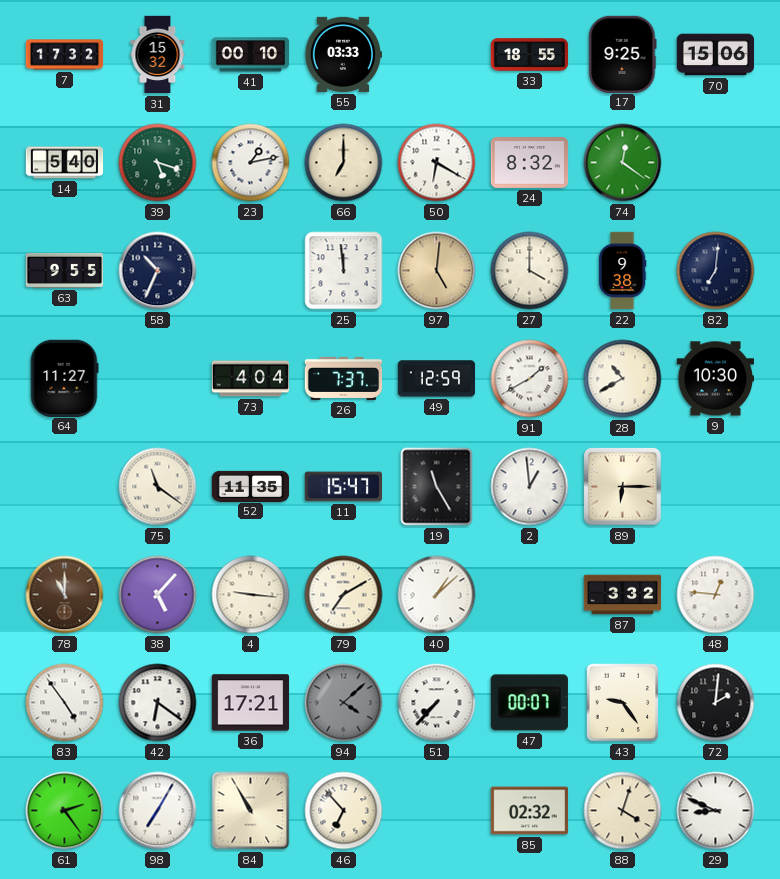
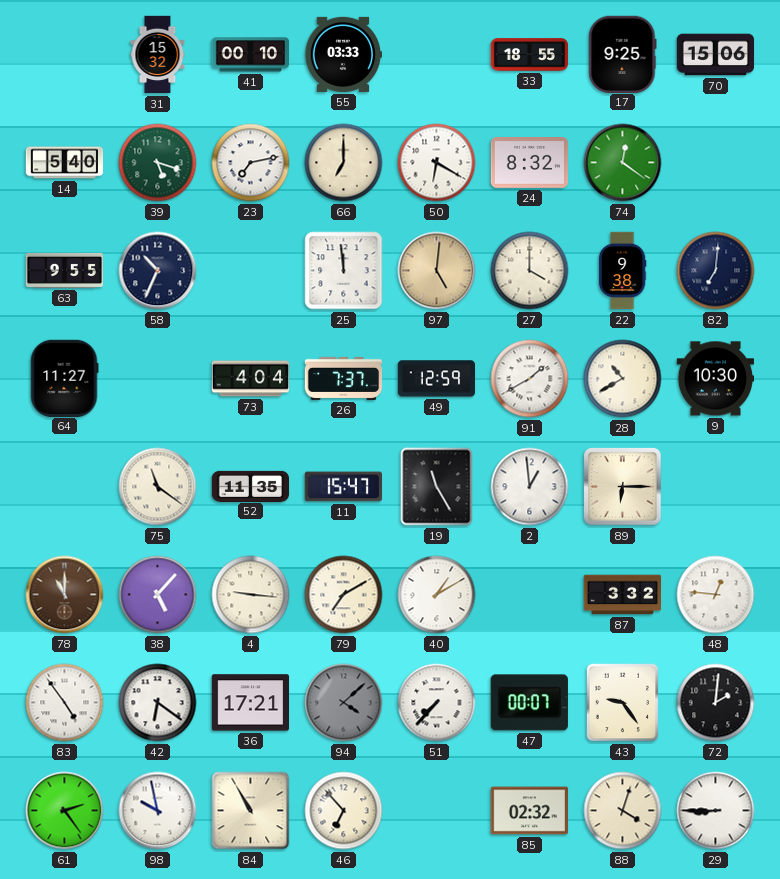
7: 17:32 -> none (65, 55)
23: 1:13 -> 7:13 (251, 163)
40: 1:08 -> 1:10 (437, 595)
98: 7:05 -> 9:58 (158, 811)
29: 8:49 -> 8:45 (716, 811)
